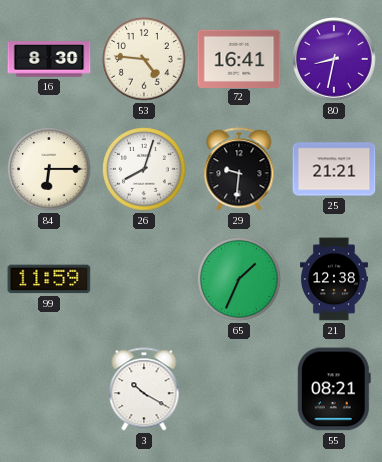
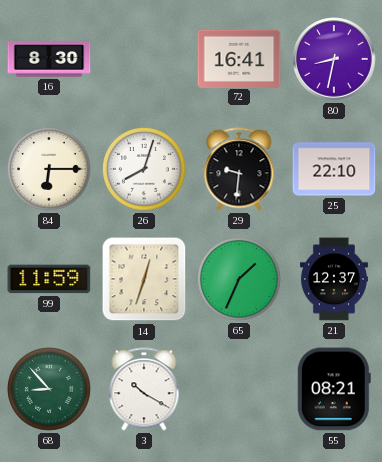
53: 4:46 -> none (145, 60)
25: 21:21 -> 22:10 (334, 169)
14: none -> 12:33 (144, 279)
21: 12:38 -> 12:37 (334, 279)
68: none -> 8:53 (50, 390)
